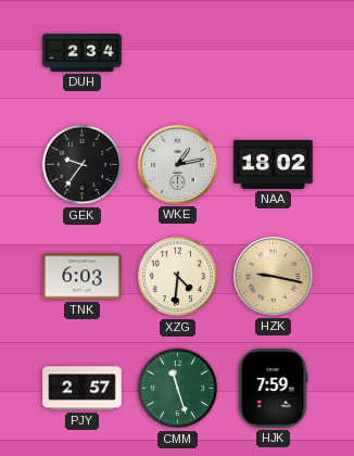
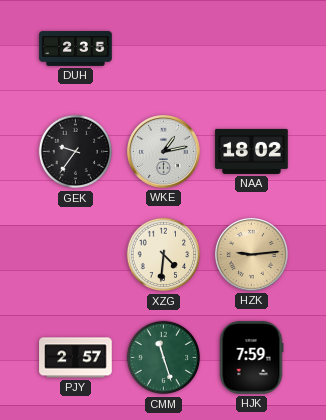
DUH: 2:34 -> 2:35 (76, 49)
TNK: 6:03 -> none (83, 277)
HZK: 9:17 -> 9:14 (251, 254)
